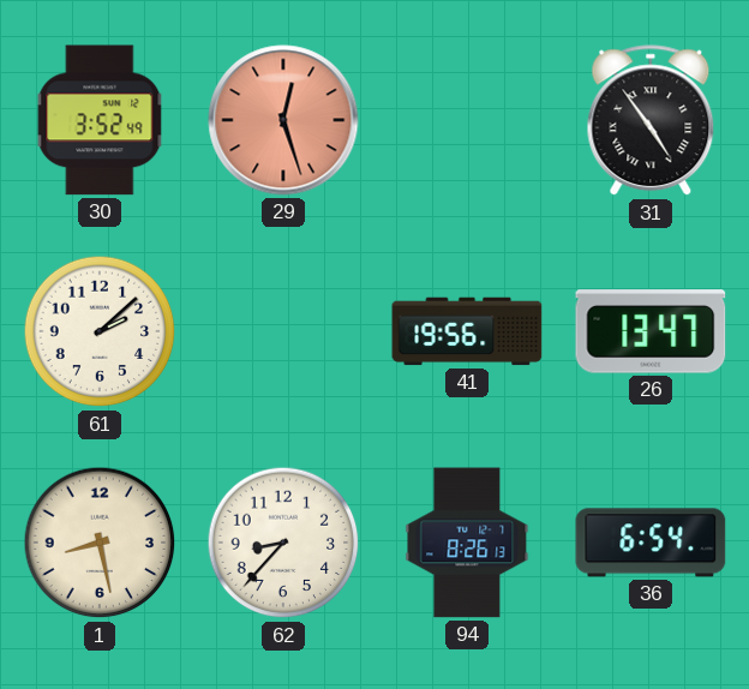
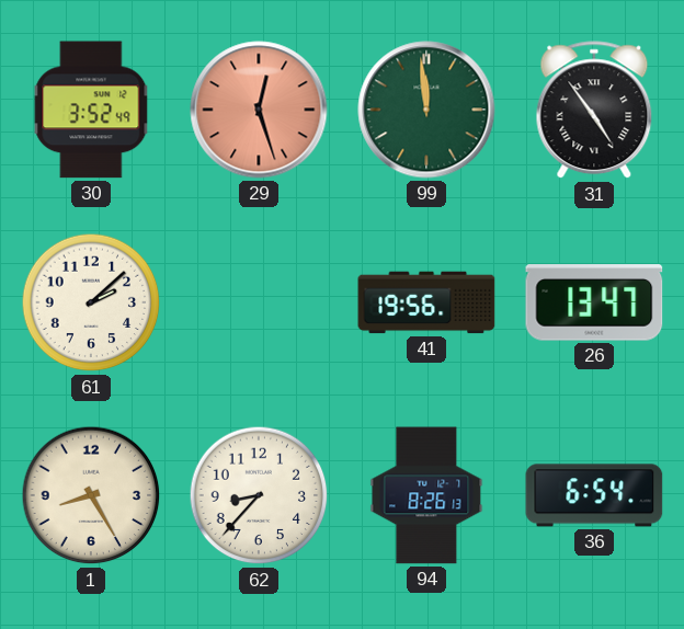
99: none -> 11:59 (426, 110)
1: 8:28 -> 8:25 (91, 495)
